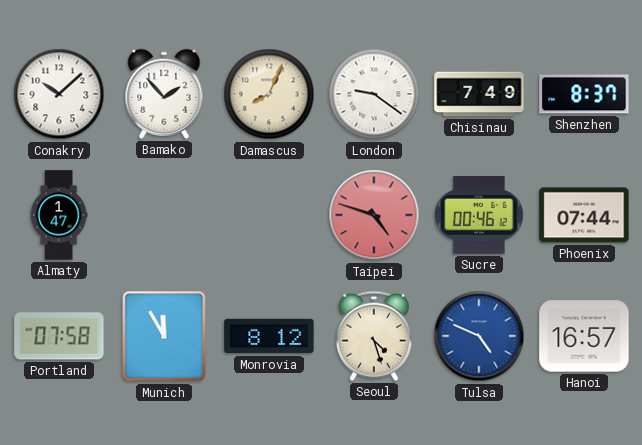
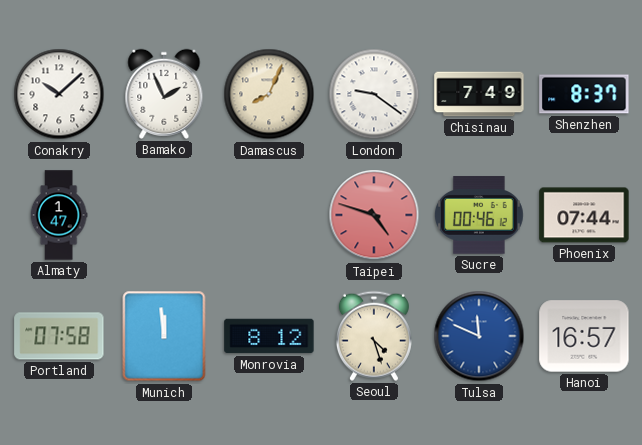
Bamako: 1:53 -> 1:56 (164, 94)
Munich: 11:55 -> 11:59 (164, 336)
Tulsa: 4:49 -> 11:49 (479, 336)
